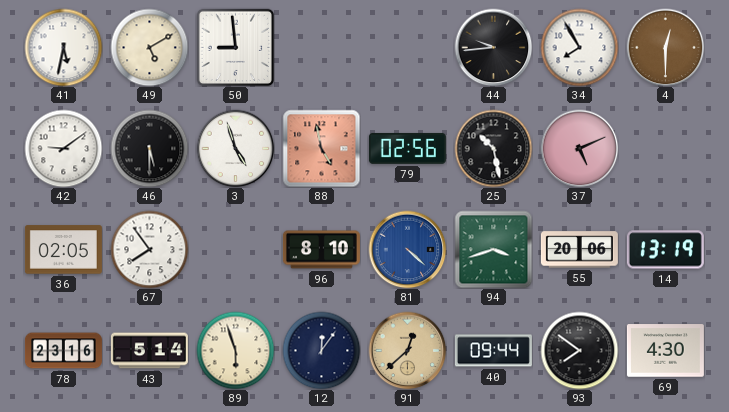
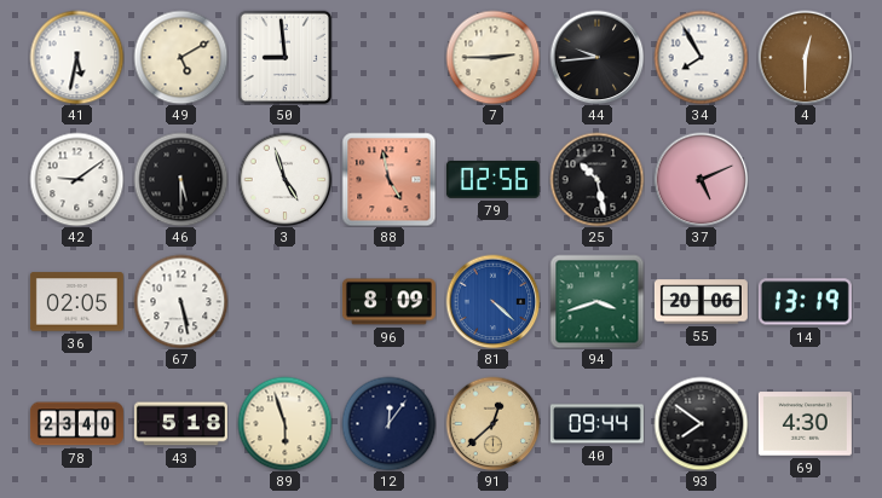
7: none -> 2:45 (492, 57)
67: 7:54 -> 5:28 (180, 301)
96: 8:10 -> 8:09 (388, 302)
78: 23:16 -> 23:40 (76, 424)
43: 5:14 -> 5:18 (180, 424)
